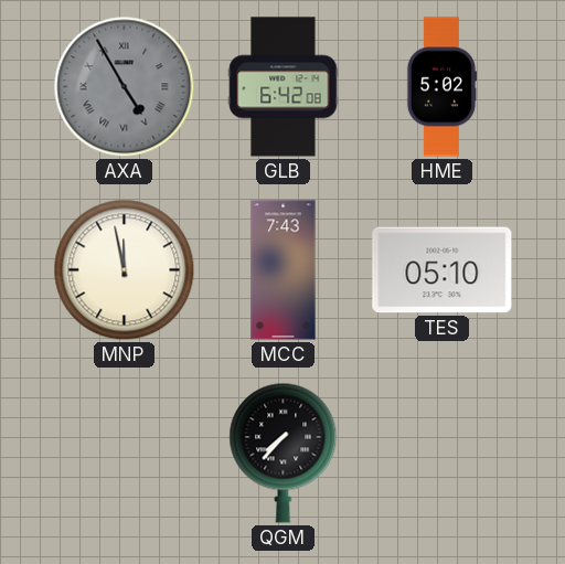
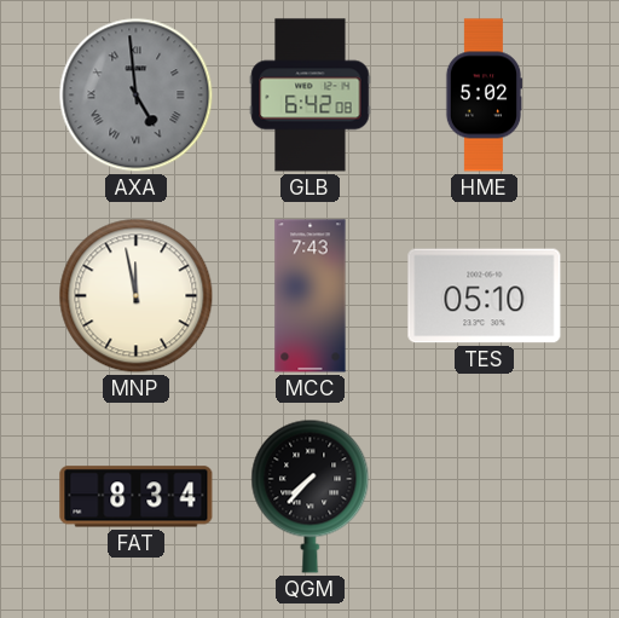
AXA: 4:55 -> 4:59 (137, 96)
FAT: none -> 8:34 (137, 497)
